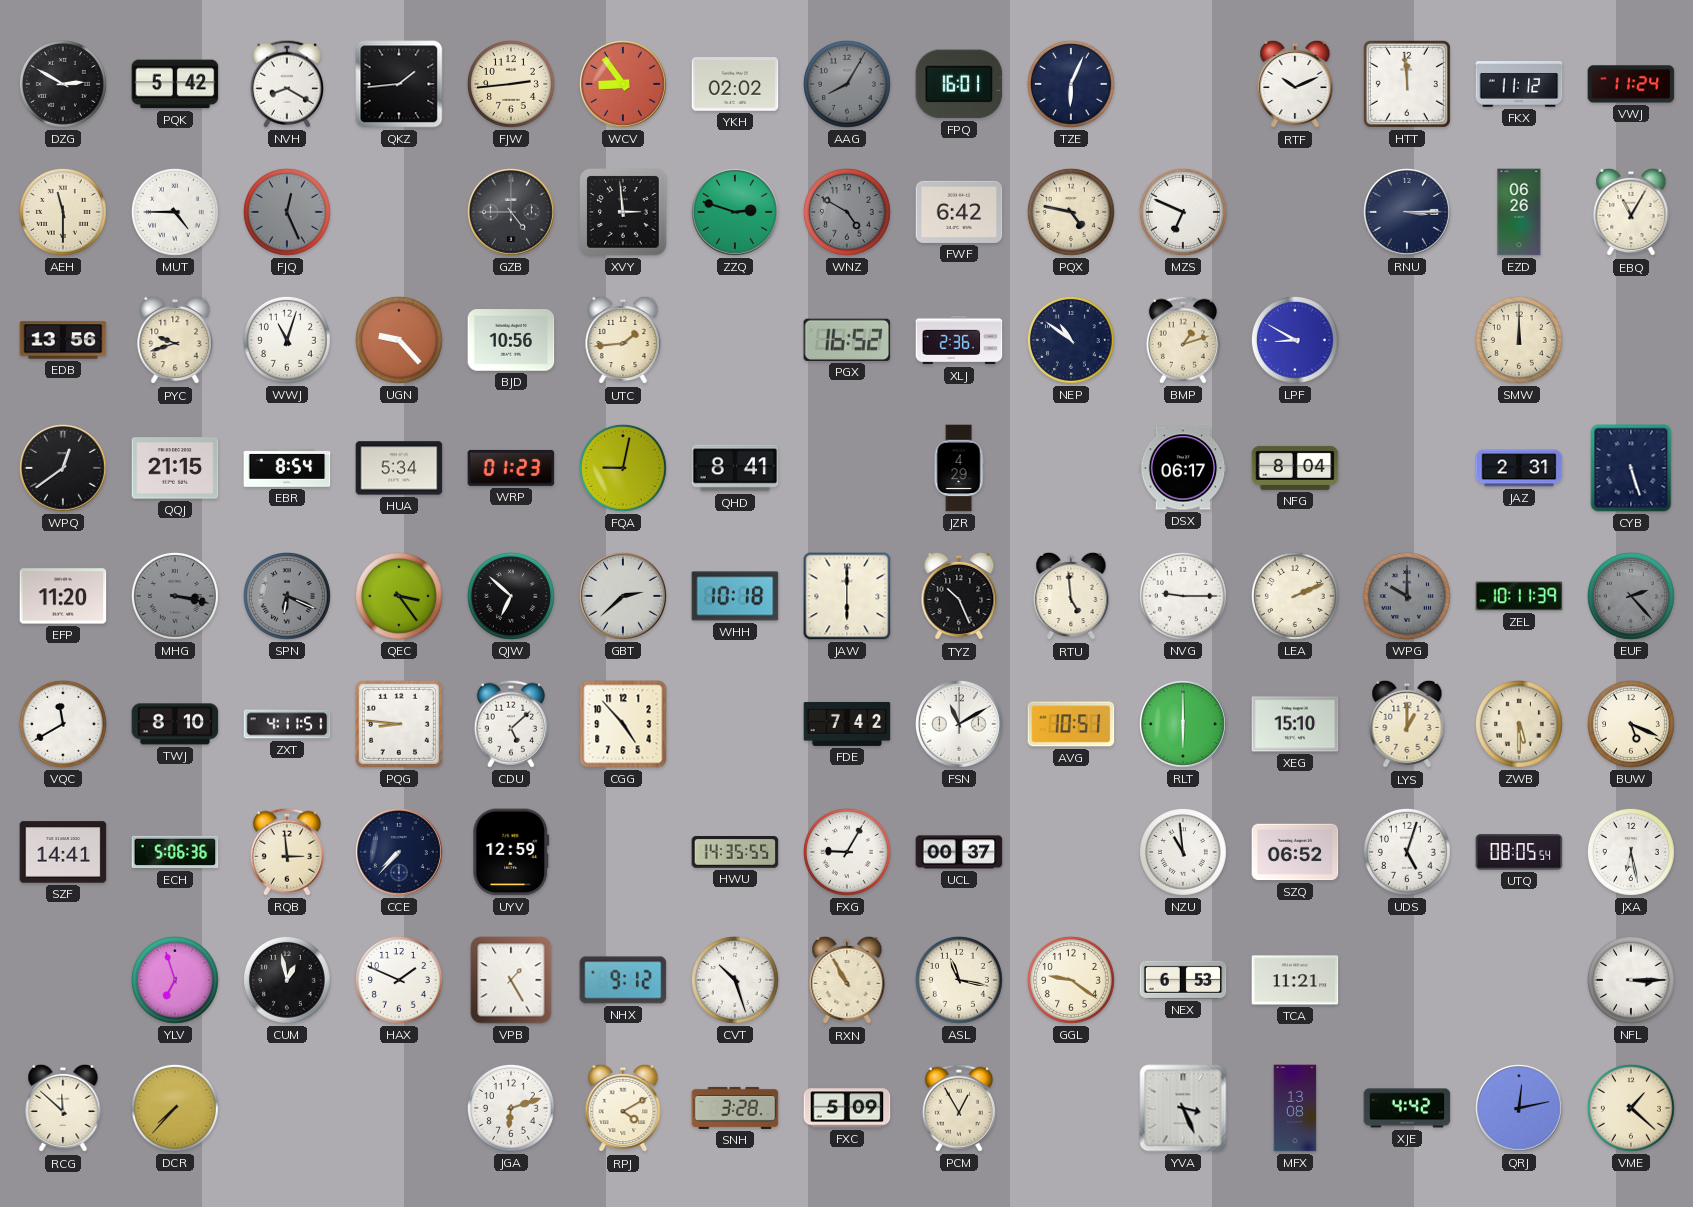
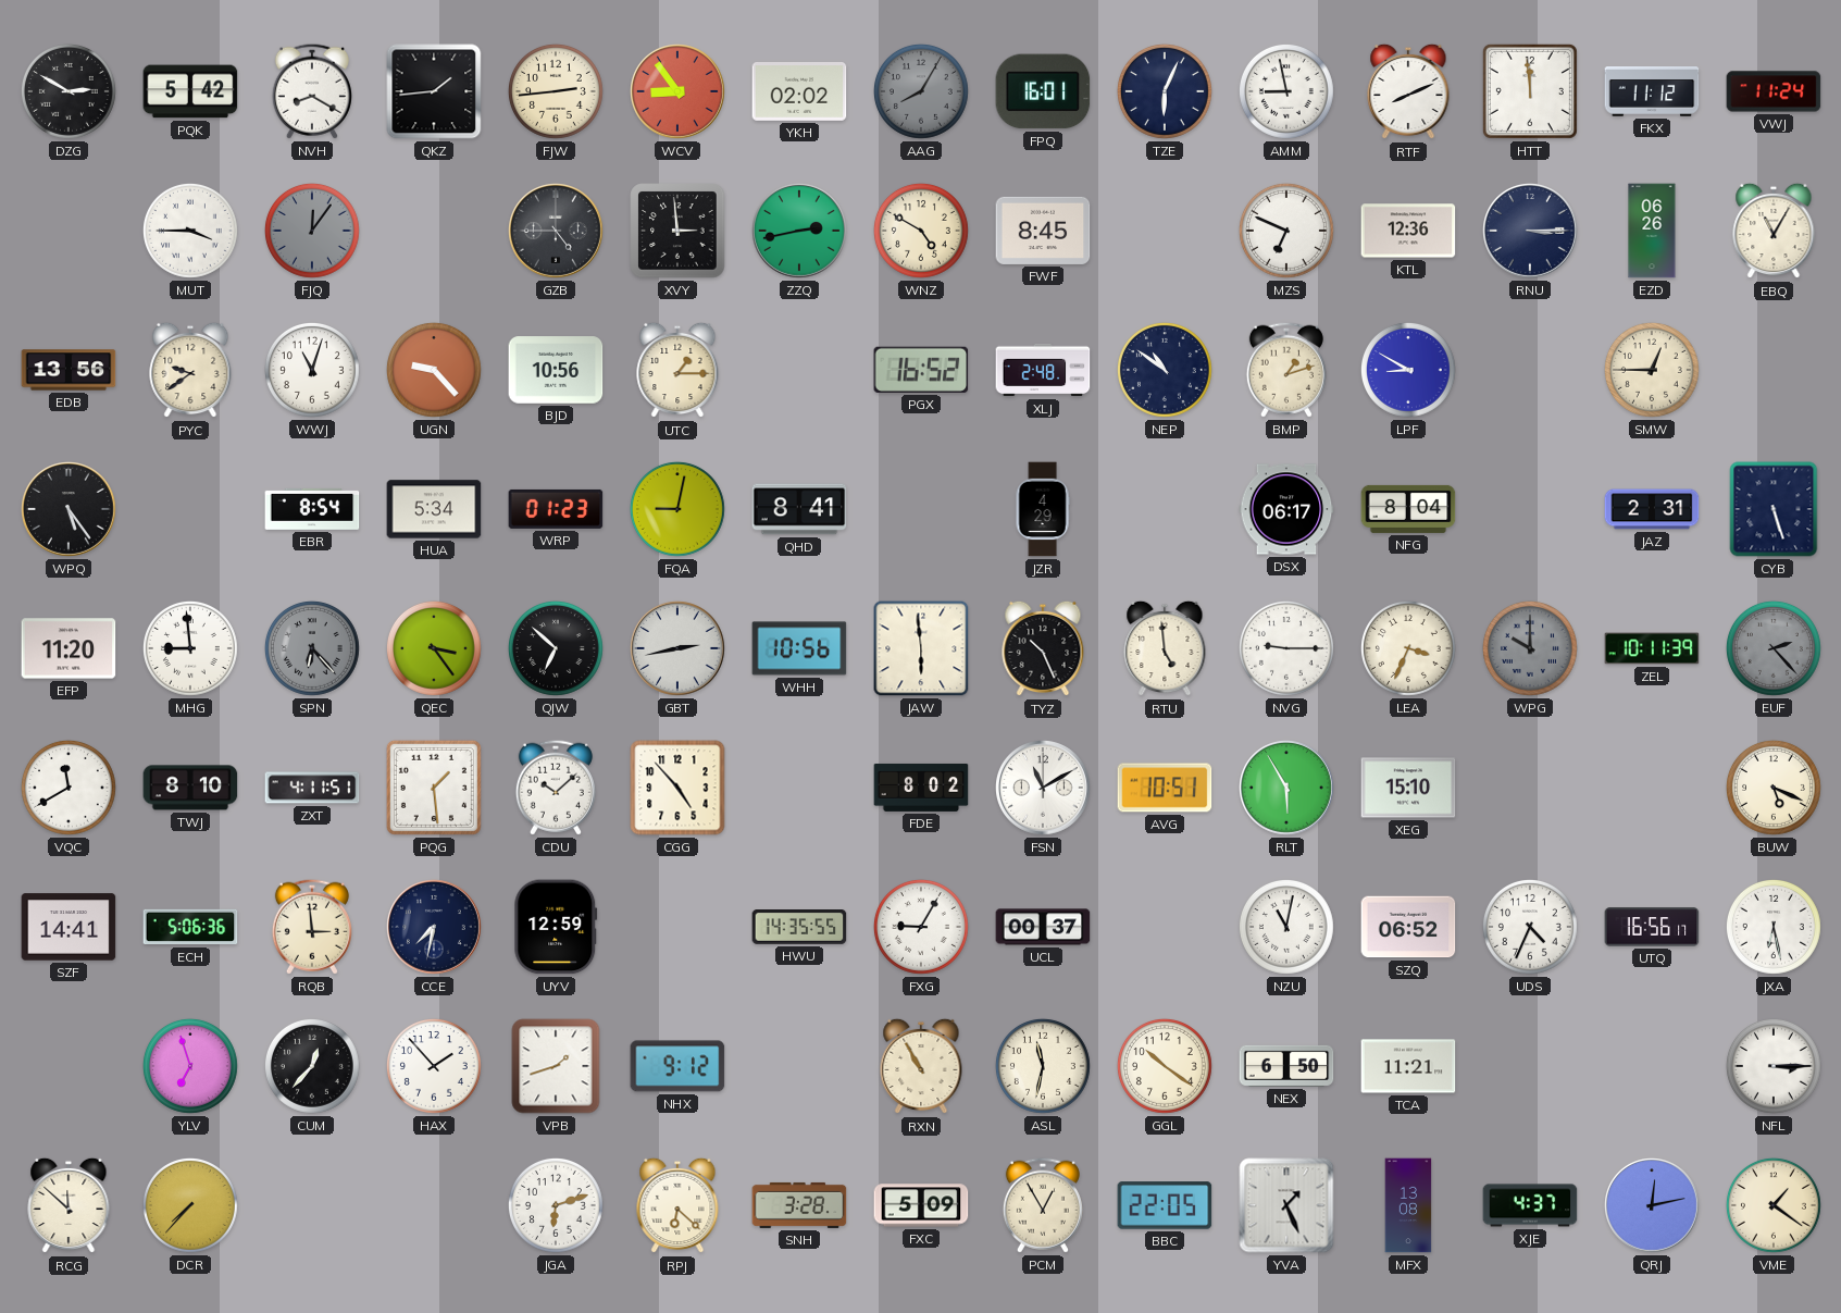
AMM: none -> 8:58 (1286, 91)
RTF: 10:11 -> 8:11 (1408, 91)
AEH: 11:30 -> none (63, 212)
MUT: 4:45 -> 3:45 (190, 231)
FJQ: 12:26 -> 12:06 (312, 231)
ZZQ: 2:48 -> 2:43 (800, 232)
WNZ dial: grey -> cream (921, 231)
FWF: 6:42 -> 8:45 (1043, 231)
PQX: 4:47 -> none (1071, 212)
KTL: none -> 12:36 (1408, 231)
PYC: 9:42 -> 9:39 (190, 370)
UTC: 1:44 -> 1:15 (677, 370)
XLJ: 2:36 -> 2:48 (1043, 370)
SMW: 12:00 -> 12:45 (1652, 370)
WPQ: 12:39 -> 5:24 (70, 510)
QQJ: 21:15 -> none (175, 468)
MHG: 3:17 -> 8:59 (190, 648)
MHG dial: grey -> white (190, 648)
SPN: 6:19 -> 6:23 (312, 648)
GBT: 2:38 -> 2:43 (679, 649)
WHH: 10:18 -> 10:56 (799, 648)
JAW: 6:00 -> 5:59 (921, 648)
LEA: 2:11 -> 3:34 (1408, 648)
PQG: 8:46 -> 1:29 (434, 788)
CDU: 5:08 -> 10:08 (556, 788)
FDE: 7:42 -> 8:02 (921, 788)
RLT: 6:00 -> 5:55 (1288, 789)
LYS: 1:00 -> none (1407, 724)
ZWB: 5:30 -> none (1519, 724)
CCE: 7:37 -> 7:32 (435, 928)
NZU: 10:59 -> 11:02 (1286, 927)
UDS: 5:03 -> 4:34 (1530, 927)
UTQ: 08:05 -> 16:56 (1652, 927)
CUM: 12:58 -> 12:37 (312, 1066)
HAX: 1:49 -> 1:53 (434, 1066)
VPB: 1:25 -> 1:42 (556, 1066)
CVT: 10:27 -> none (735, 980)
ASL: 11:17 -> 11:32 (1043, 1066)
GGL: 9:21 -> 10:21 (1165, 1066)
NEX: 6:53 -> 6:50 (1286, 1066)
RPJ: 4:10 -> 6:22 (677, 1205)
BBC: none -> 22:05 (1165, 1205)
YVA: 3:26 -> 1:26 (1286, 1205)
XJE: 4:42 -> 4:37 (1530, 1205)
VME: 1:22 -> 1:21 (1774, 1205)
